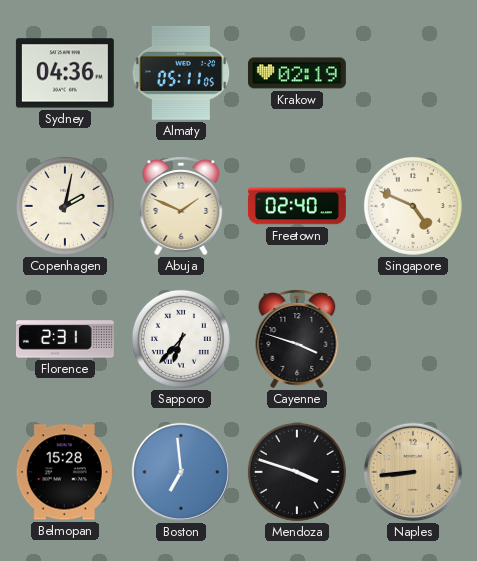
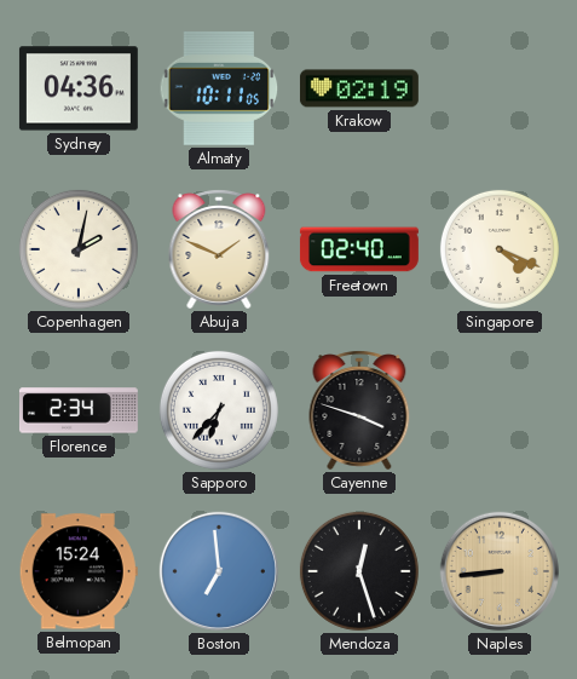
Almaty: 05:11 -> 10:11 (219, 88)
Singapore: 4:49 -> 4:19 (500, 249)
Florence: 2:31 -> 2:34 (79, 410)
Belmopan: 15:28 -> 15:24 (79, 571)
Mendoza: 3:48 -> 12:27 (359, 571)
